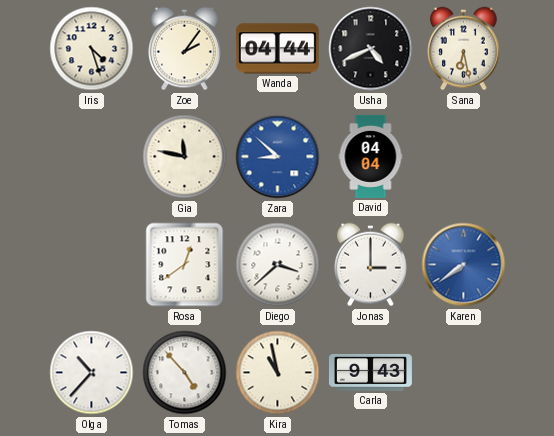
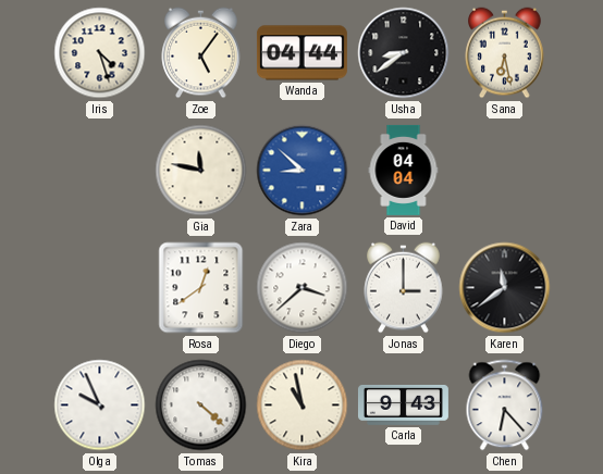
Zoe: 2:06 -> 5:06 (201, 53)
Usha: 4:41 -> 8:39 (404, 53)
Karen: 7:39 -> 11:39 (505, 288)
Karen dial: blue -> black (505, 288)
Olga: 10:37 -> 9:56 (100, 406)
Tomas: 4:53 -> 4:22 (201, 406)
Chen: none -> 6:23 (505, 406)
